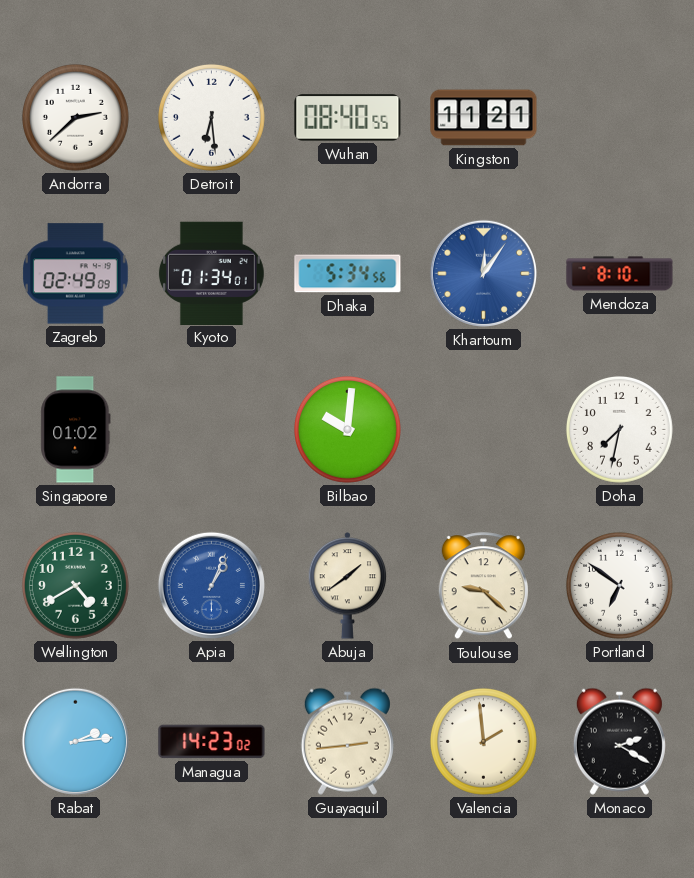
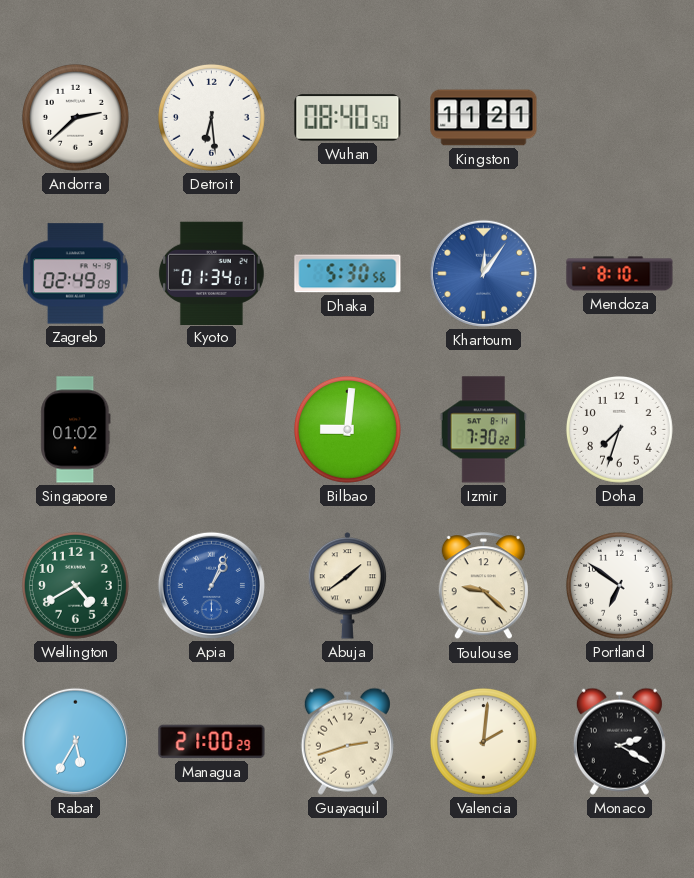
Wuhan: 08:40:55 -> 08:40:50 (348, 118)
Dhaka: 5:34 -> 5:30 (348, 274)
Bilbao: 10:01 -> 9:01 (348, 430)
Izmir: none -> 7:30 (484, 430)
Doha: 7:32 -> 7:33 (620, 430)
Rabat: 2:14 -> 5:35 (75, 741)
Managua: 14:23 -> 21:00 (212, 742)
Guayaquil: 2:44 -> 2:42 (347, 741)
Valencia: 1:59 -> 2:01 (484, 742)
